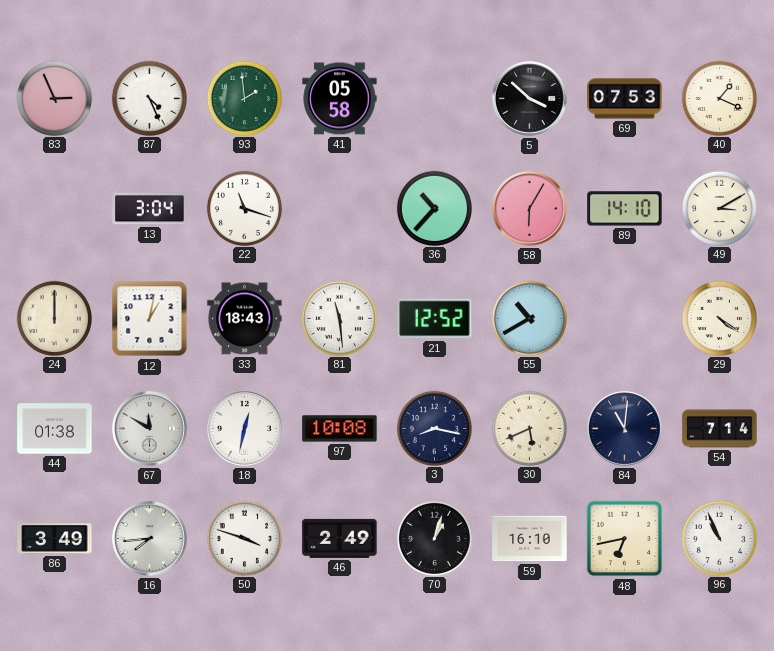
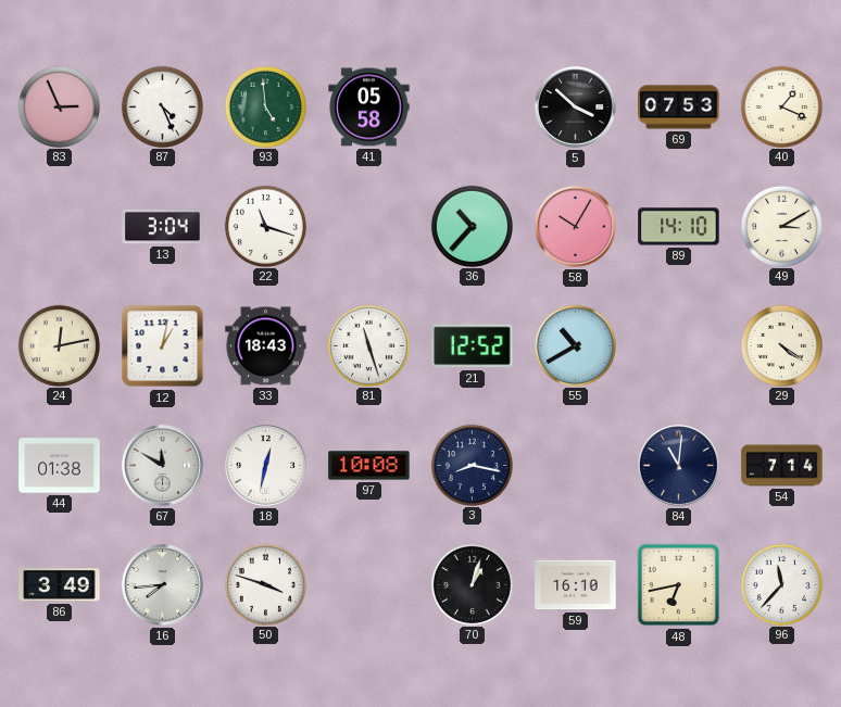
93: 1:59 -> 4:59 (265, 106)
58: 6:05 -> 10:05 (576, 227)
24: 12:00 -> 12:13 (59, 345)
81: 11:29 -> 11:27 (368, 345)
30: 5:41 -> none (529, 428)
46: 2:49 -> none (340, 538)
96: 10:56 -> 11:37 (781, 584)
